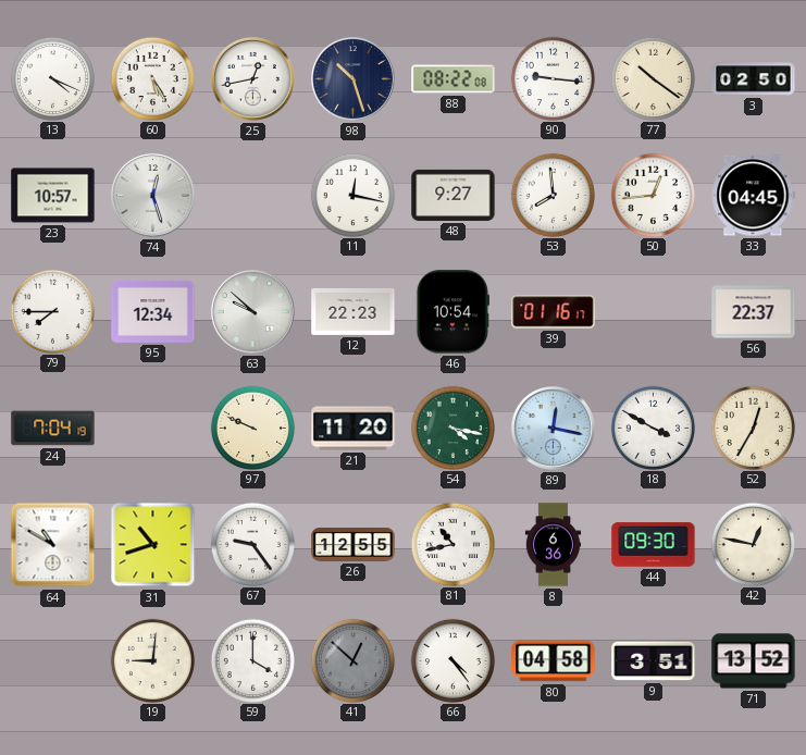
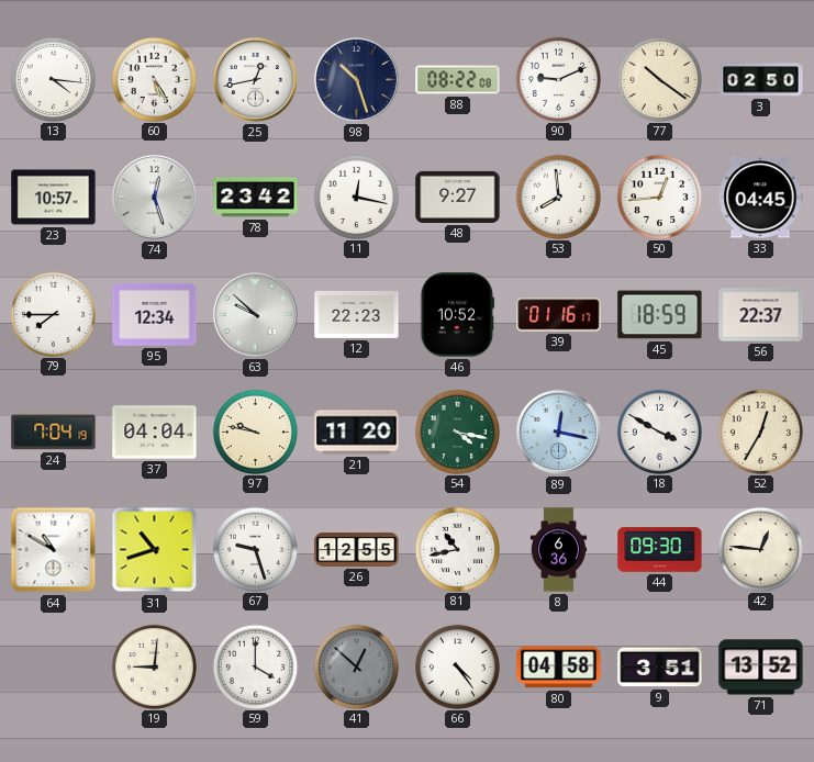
13: 4:19 -> 4:16 (53, 79)
90: 9:16 -> 9:11 (558, 79)
78: none -> 23:42 (256, 198)
46: 10:54 -> 10:52 (457, 315)
45: none -> 18:59 (660, 315)
37: none -> 04:04 (155, 433)
97: 9:49 -> 9:47 (255, 432)
67: 9:24 -> 9:27 (255, 549)
42: 12:47 -> 12:46 (760, 549)
